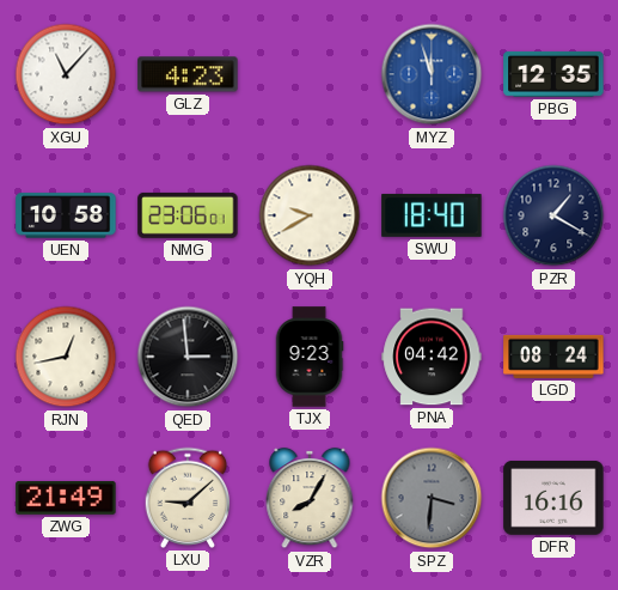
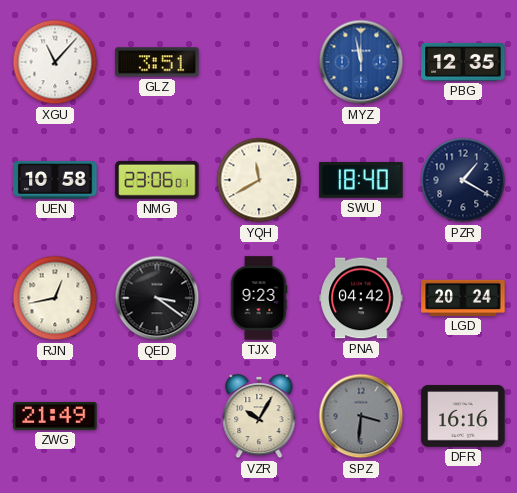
GLZ: 4:23 -> 3:51 (157, 62)
MYZ: 11:57 -> 11:58 (361, 62)
YQH: 9:40 -> 11:40 (259, 180)
QED: 2:59 -> 3:21 (157, 298)
LGD: 08:24 -> 20:24 (463, 298)
LXU: 9:08 -> none (188, 498)
VZR: 8:05 -> 10:05 (259, 416)
